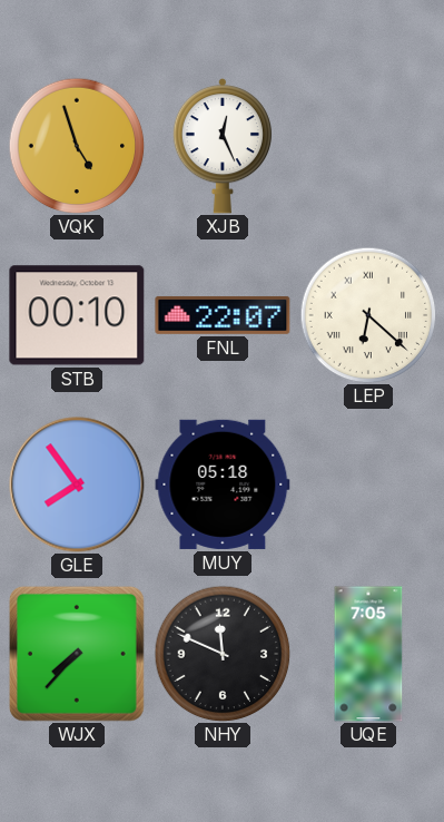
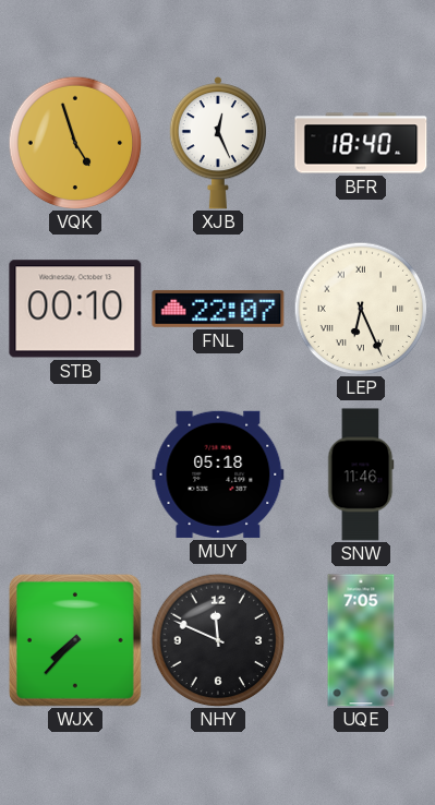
BFR: none -> 18:40 (361, 143)
LEP: 6:22 -> 6:26 (361, 309)
GLE: 7:54 -> none (77, 485)
SNW: none -> 11:46 (361, 474)
